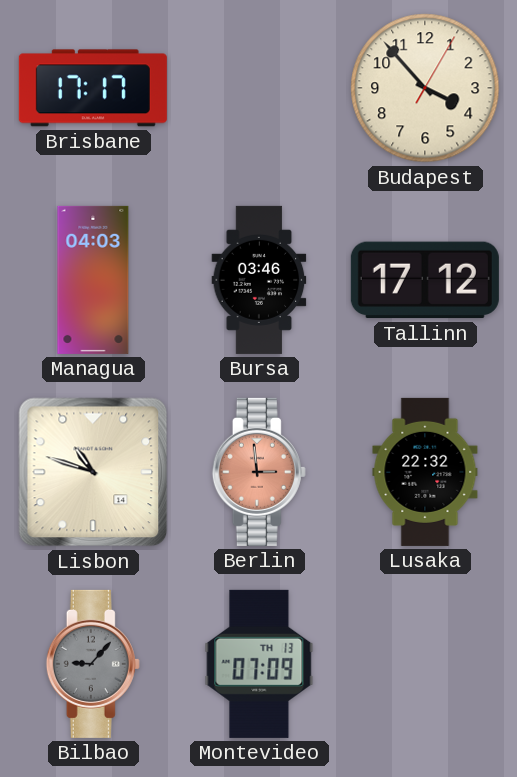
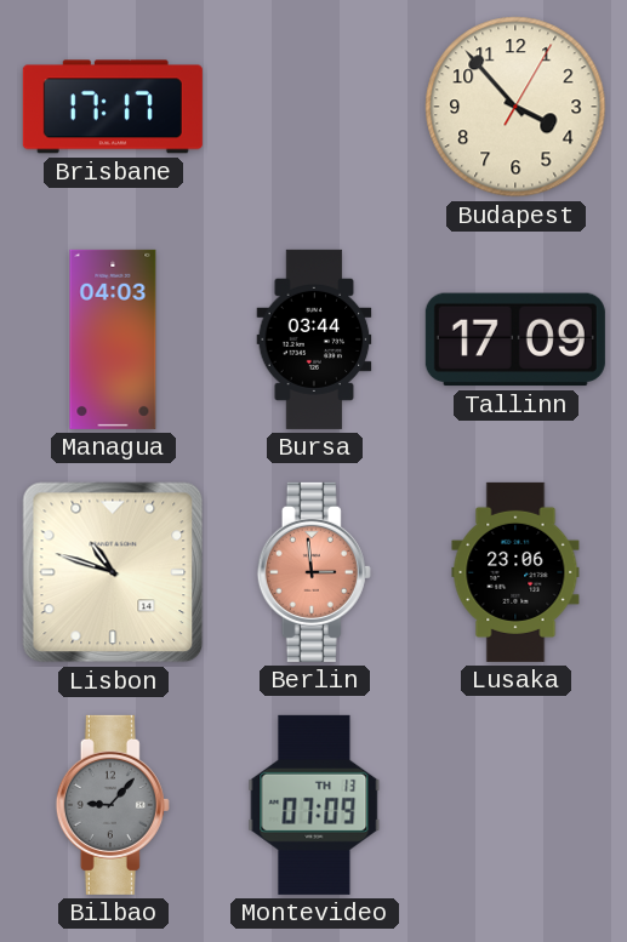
Bursa: 03:46 -> 03:44 (314, 339)
Tallinn: 17:12 -> 17:09 (515, 339)
Lusaka: 22:32 -> 23:06 (515, 572)
